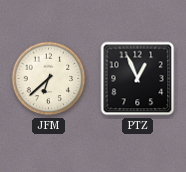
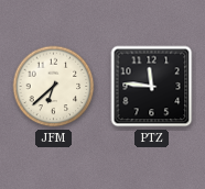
PTZ: 12:56 -> 11:46 (152, 87)
